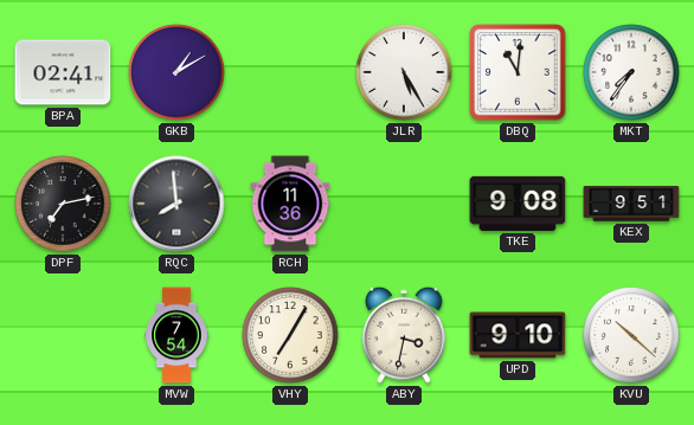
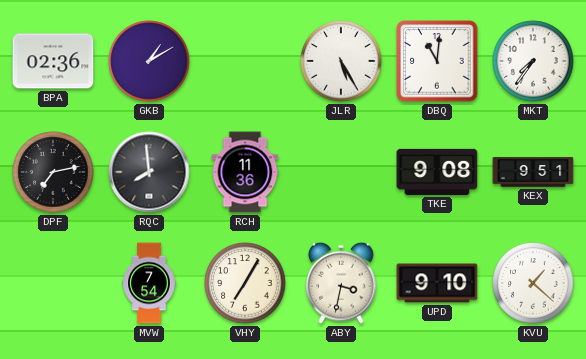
BPA: 02:41 -> 02:36 (53, 61)
KVU: 10:22 -> 1:22 (533, 283)
